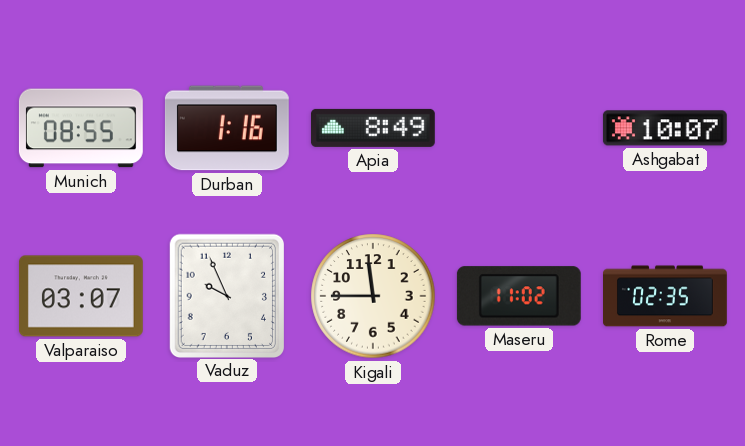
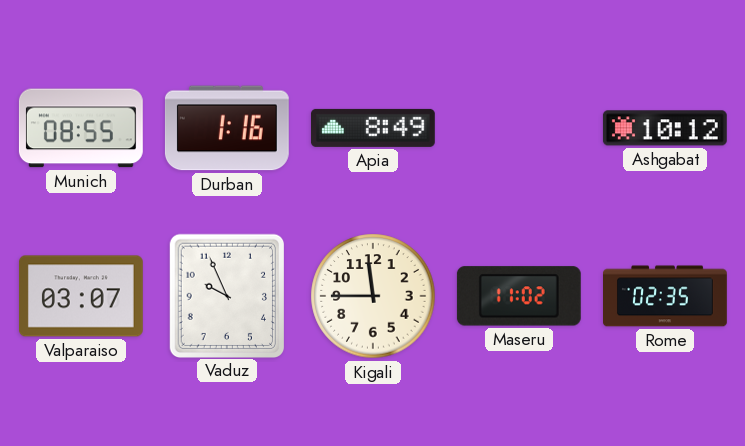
Ashgabat: 10:07 -> 10:12 (665, 128)
